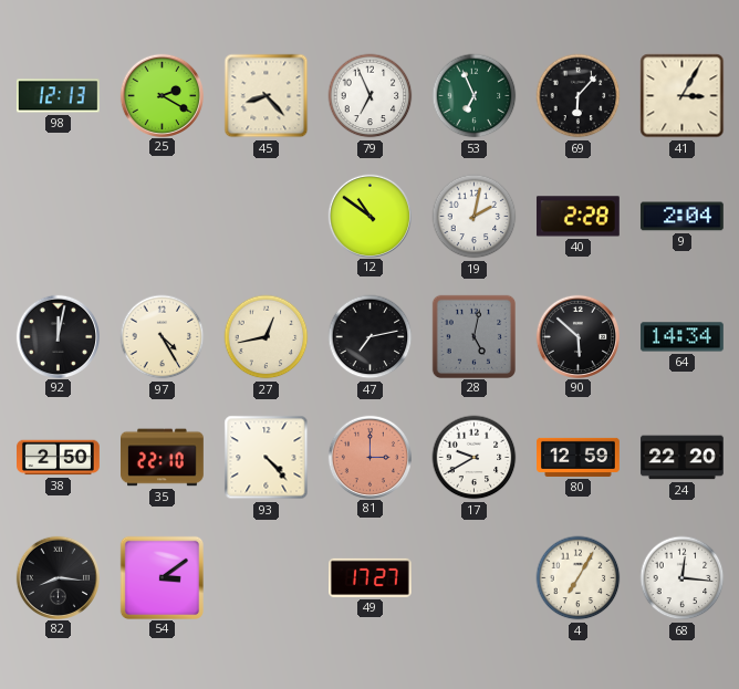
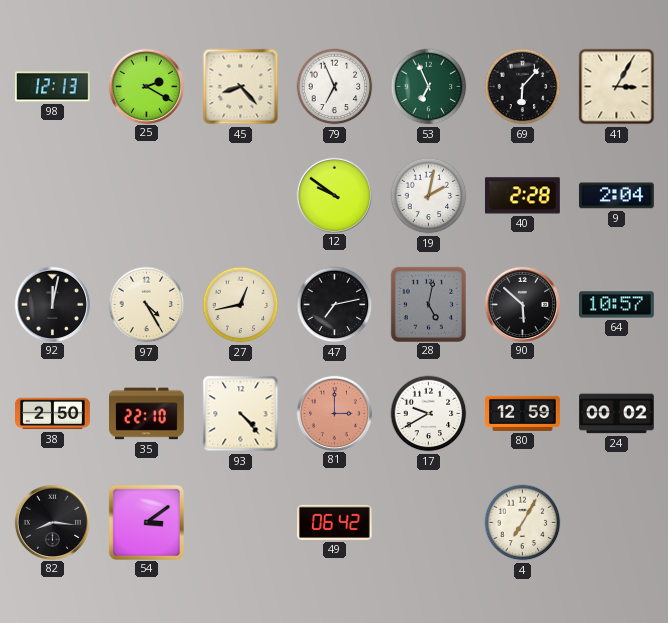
12: 10:51 -> 9:51 (334, 195)
64: 14:34 -> 10:57 (617, 305)
24: 22:20 -> 00:02 (617, 414)
49: 17:27 -> 06:42 (335, 522)
68: 12:16 -> none (683, 578)
